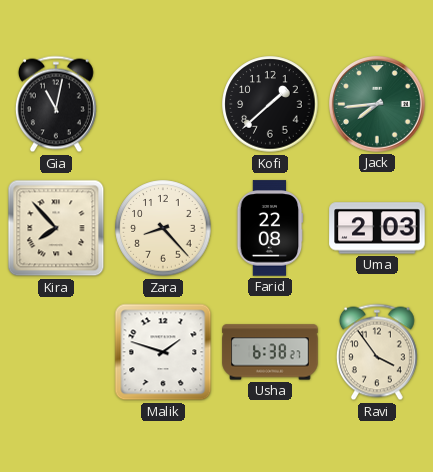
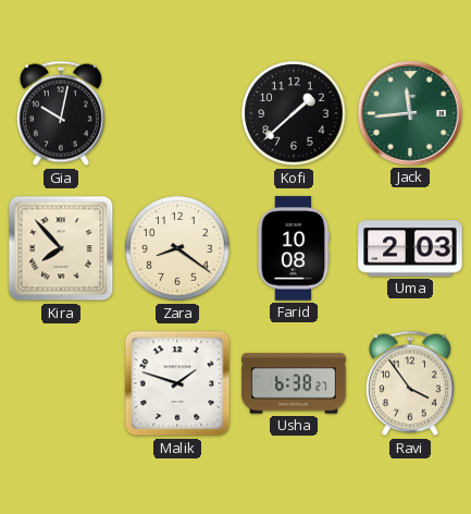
Gia: 11:02 -> 10:02 (61, 113)
Jack: 7:44 -> 11:44 (410, 113)
Zara: 8:23 -> 8:21 (177, 248)
Farid: 22:08 -> 10:08 (294, 248)
